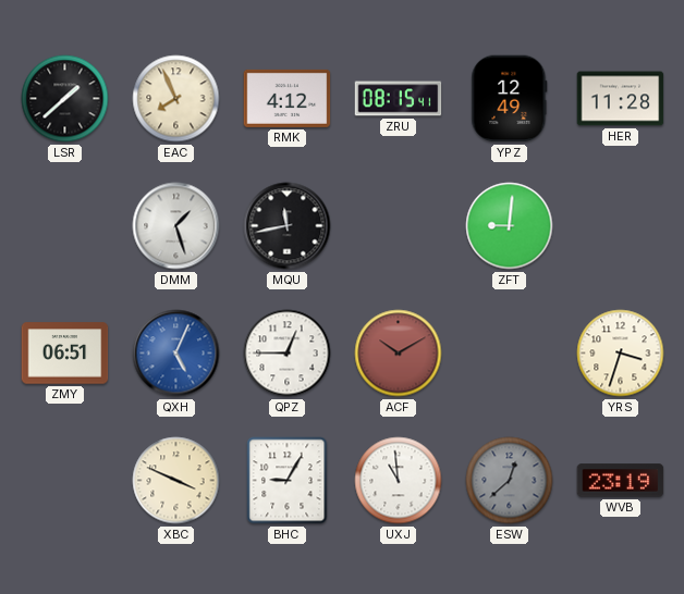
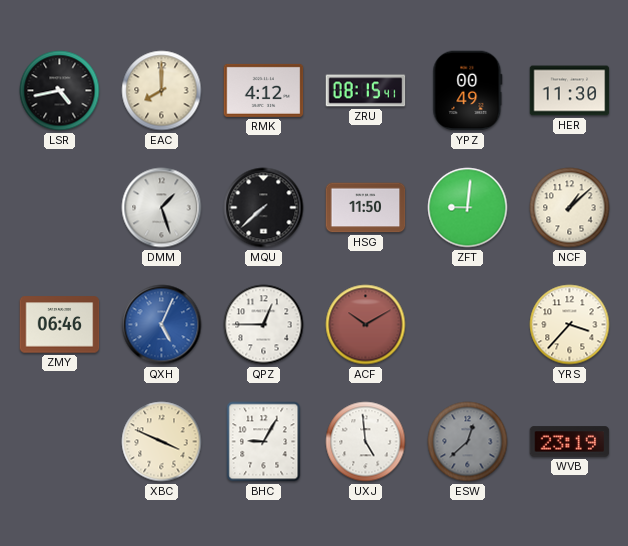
LSR: 1:38 -> 4:43 (60, 91)
EAC: 7:56 -> 8:00 (162, 91)
YPZ: 12:49 -> 00:49 (468, 91)
HER: 11:28 -> 11:30 (570, 91)
MQU: 11:43 -> 7:38 (264, 208)
HSG: none -> 11:50 (366, 208)
NCF: none -> 1:08 (570, 208)
ZMY: 06:51 -> 06:46 (60, 325)
YRS: 3:33 -> 3:37 (570, 325)
UXJ: 10:59 -> 4:59 (366, 442)
